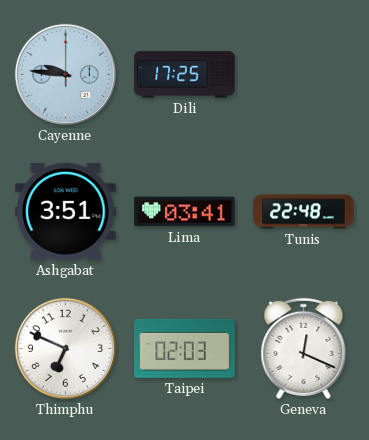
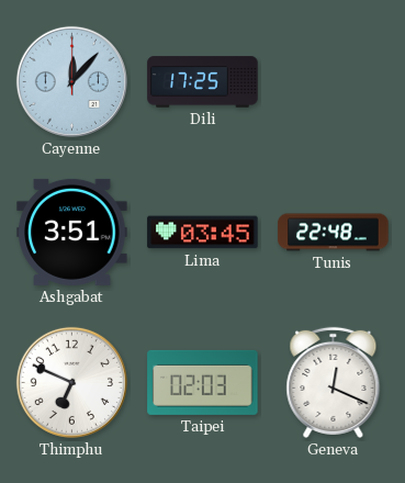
Cayenne: 9:46 -> 12:07 (71, 81)
Lima: 03:41 -> 03:45 (203, 233)
